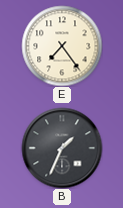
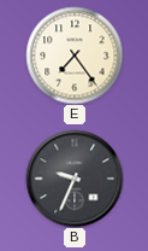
B: 1:34 -> 9:34 (75, 179)
